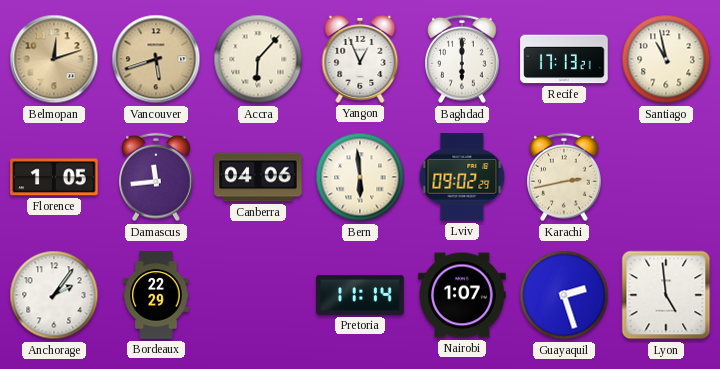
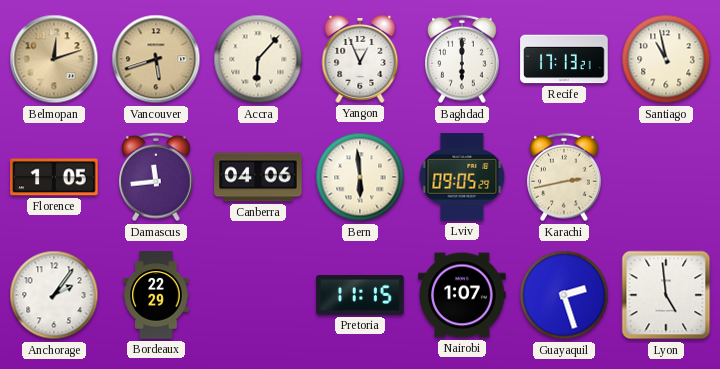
Lviv: 09:02 -> 09:05 (462, 177)
Pretoria: 11:14 -> 11:15 (360, 296)
